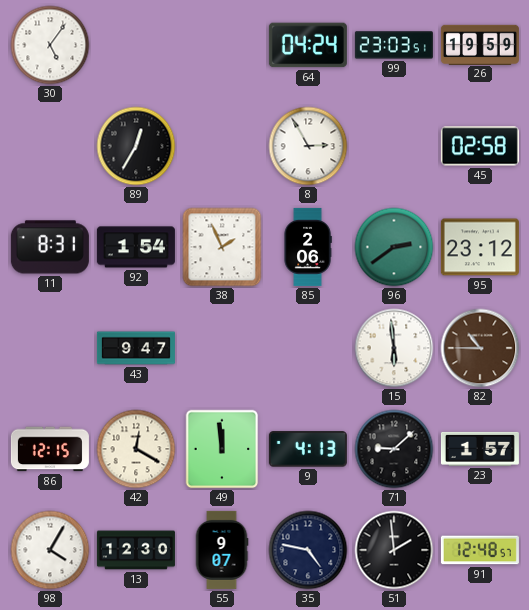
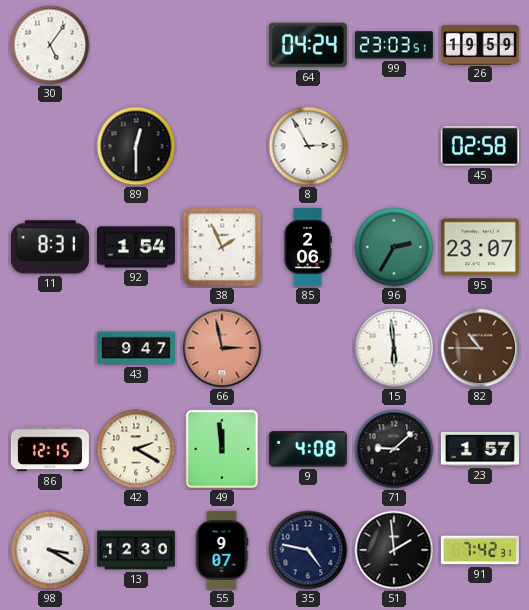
89: 12:35 -> 12:30 (136, 146)
96: 2:39 -> 2:35 (394, 247)
95: 23:12 -> 23:07 (480, 247)
66: none -> 2:58 (222, 348)
42: 12:20 -> 2:20 (136, 449)
9: 4:13 -> 4:08 (308, 449)
98: 4:05 -> 3:20 (50, 550)
91: 12:48 -> 7:42 (480, 550)
